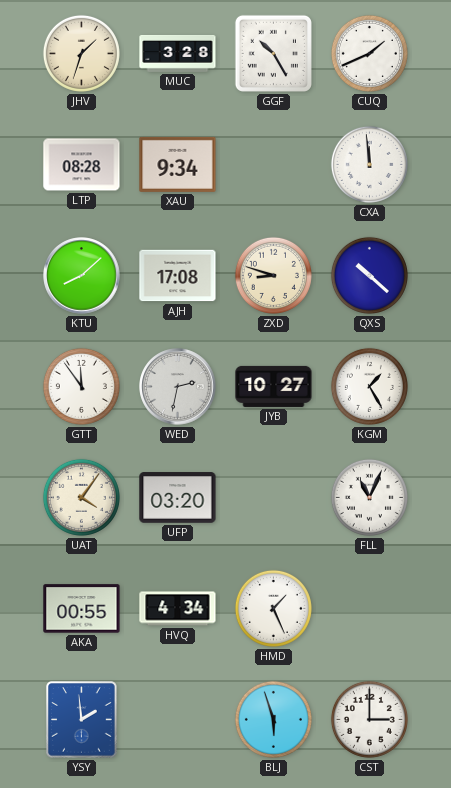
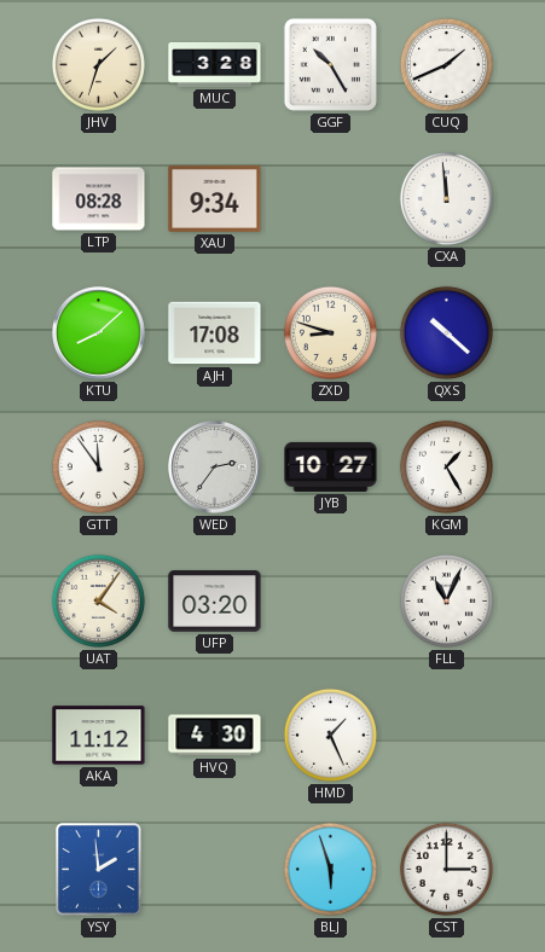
WED: 2:32 -> 2:36 (215, 468)
AKA: 00:55 -> 11:12 (99, 736)
HVQ: 4:34 -> 4:30 (215, 736)
